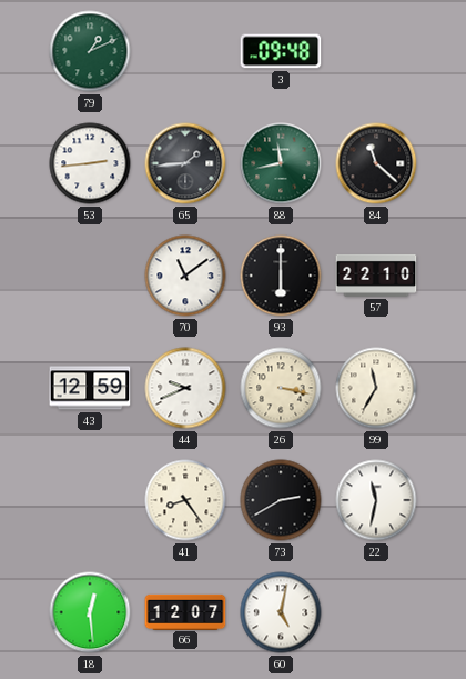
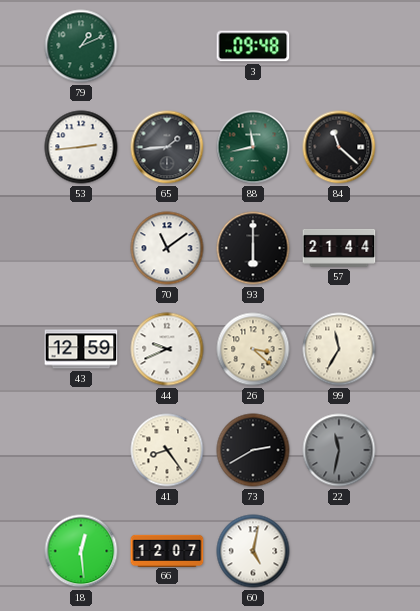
57: 22:10 -> 21:44 (339, 248)
26: 3:17 -> 3:22 (253, 349)
22 dial: white -> grey (339, 450)
